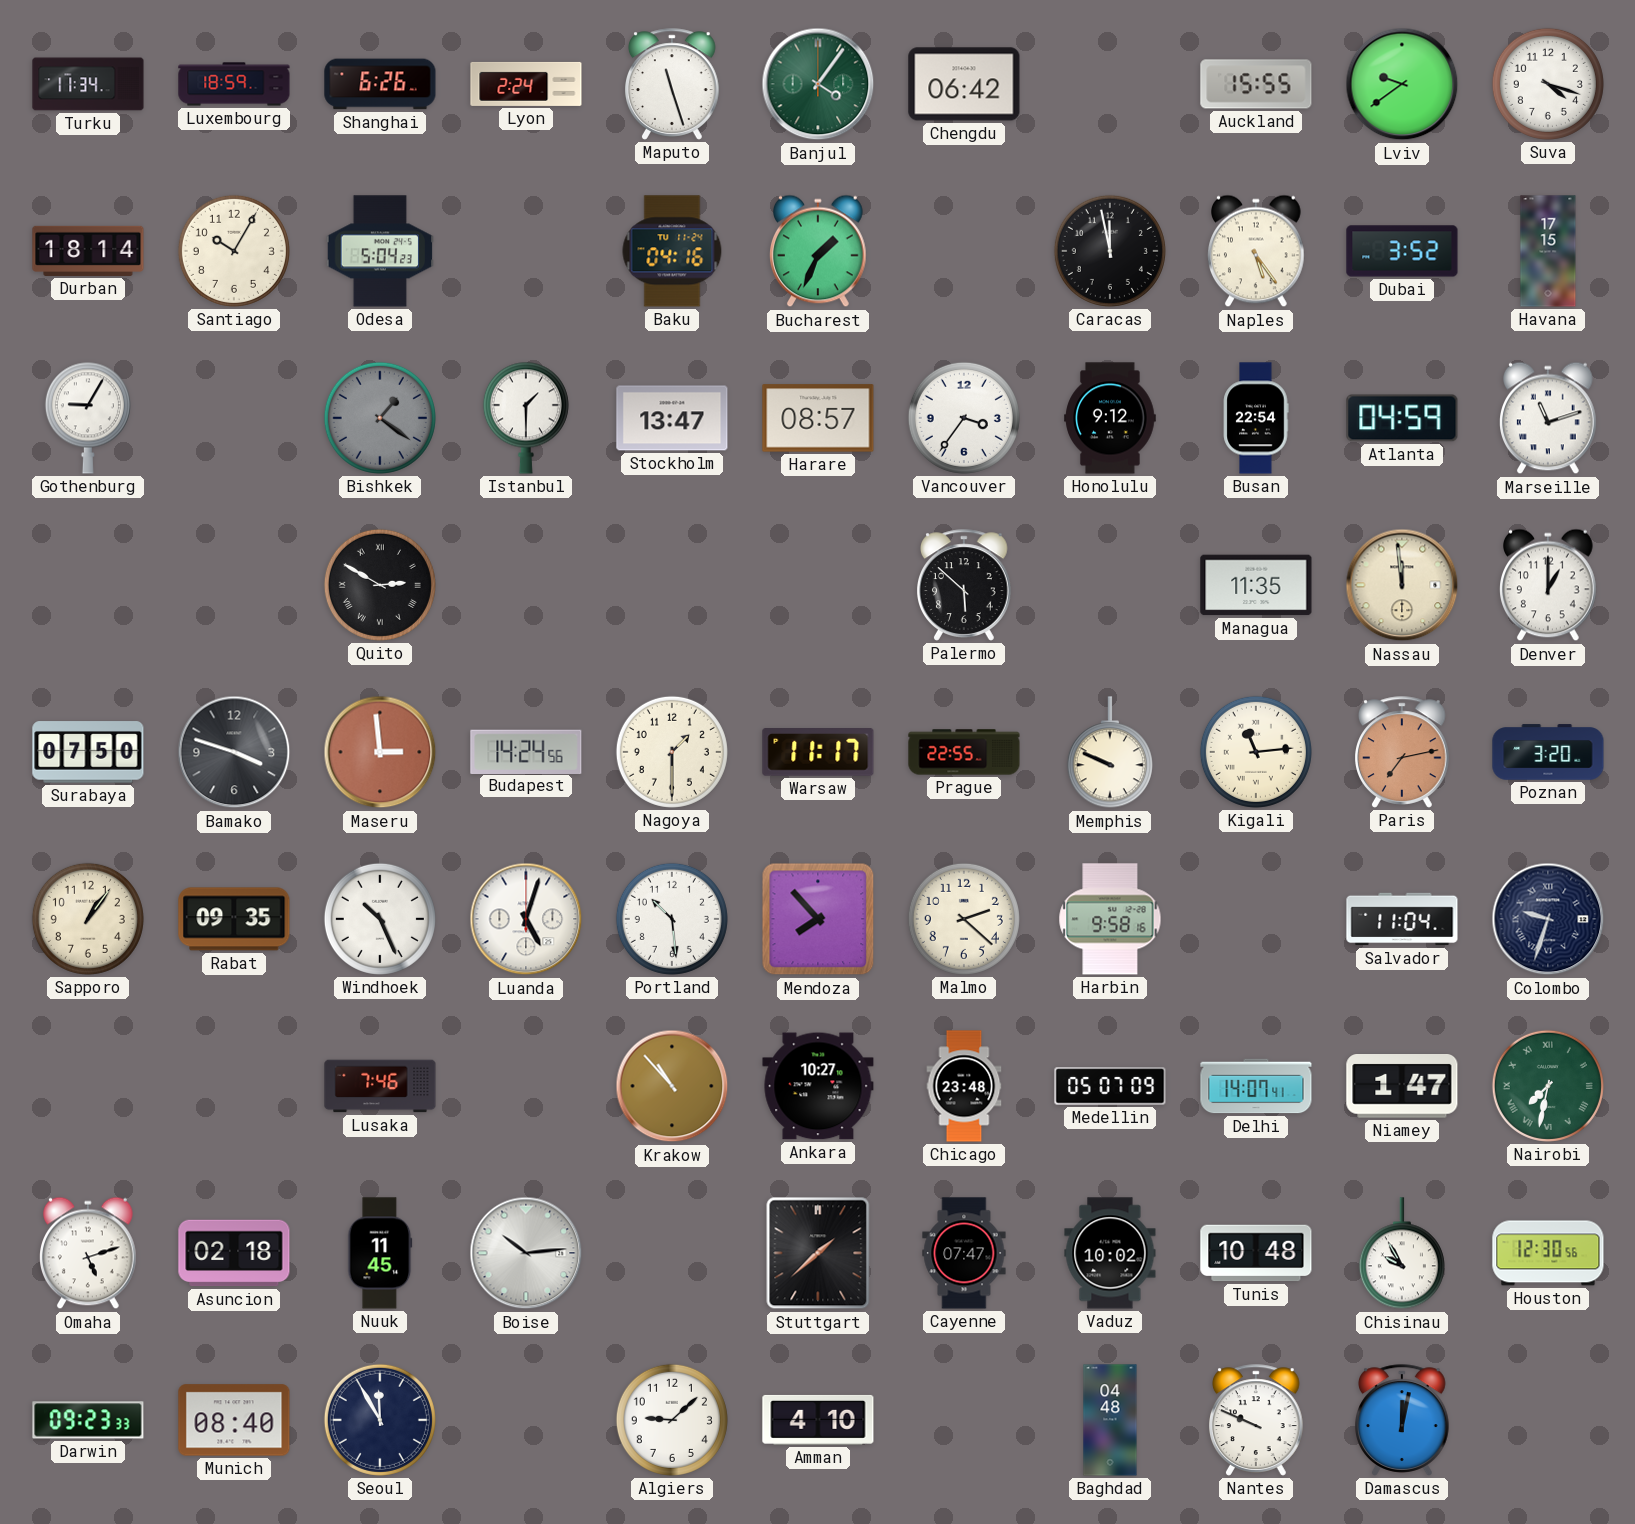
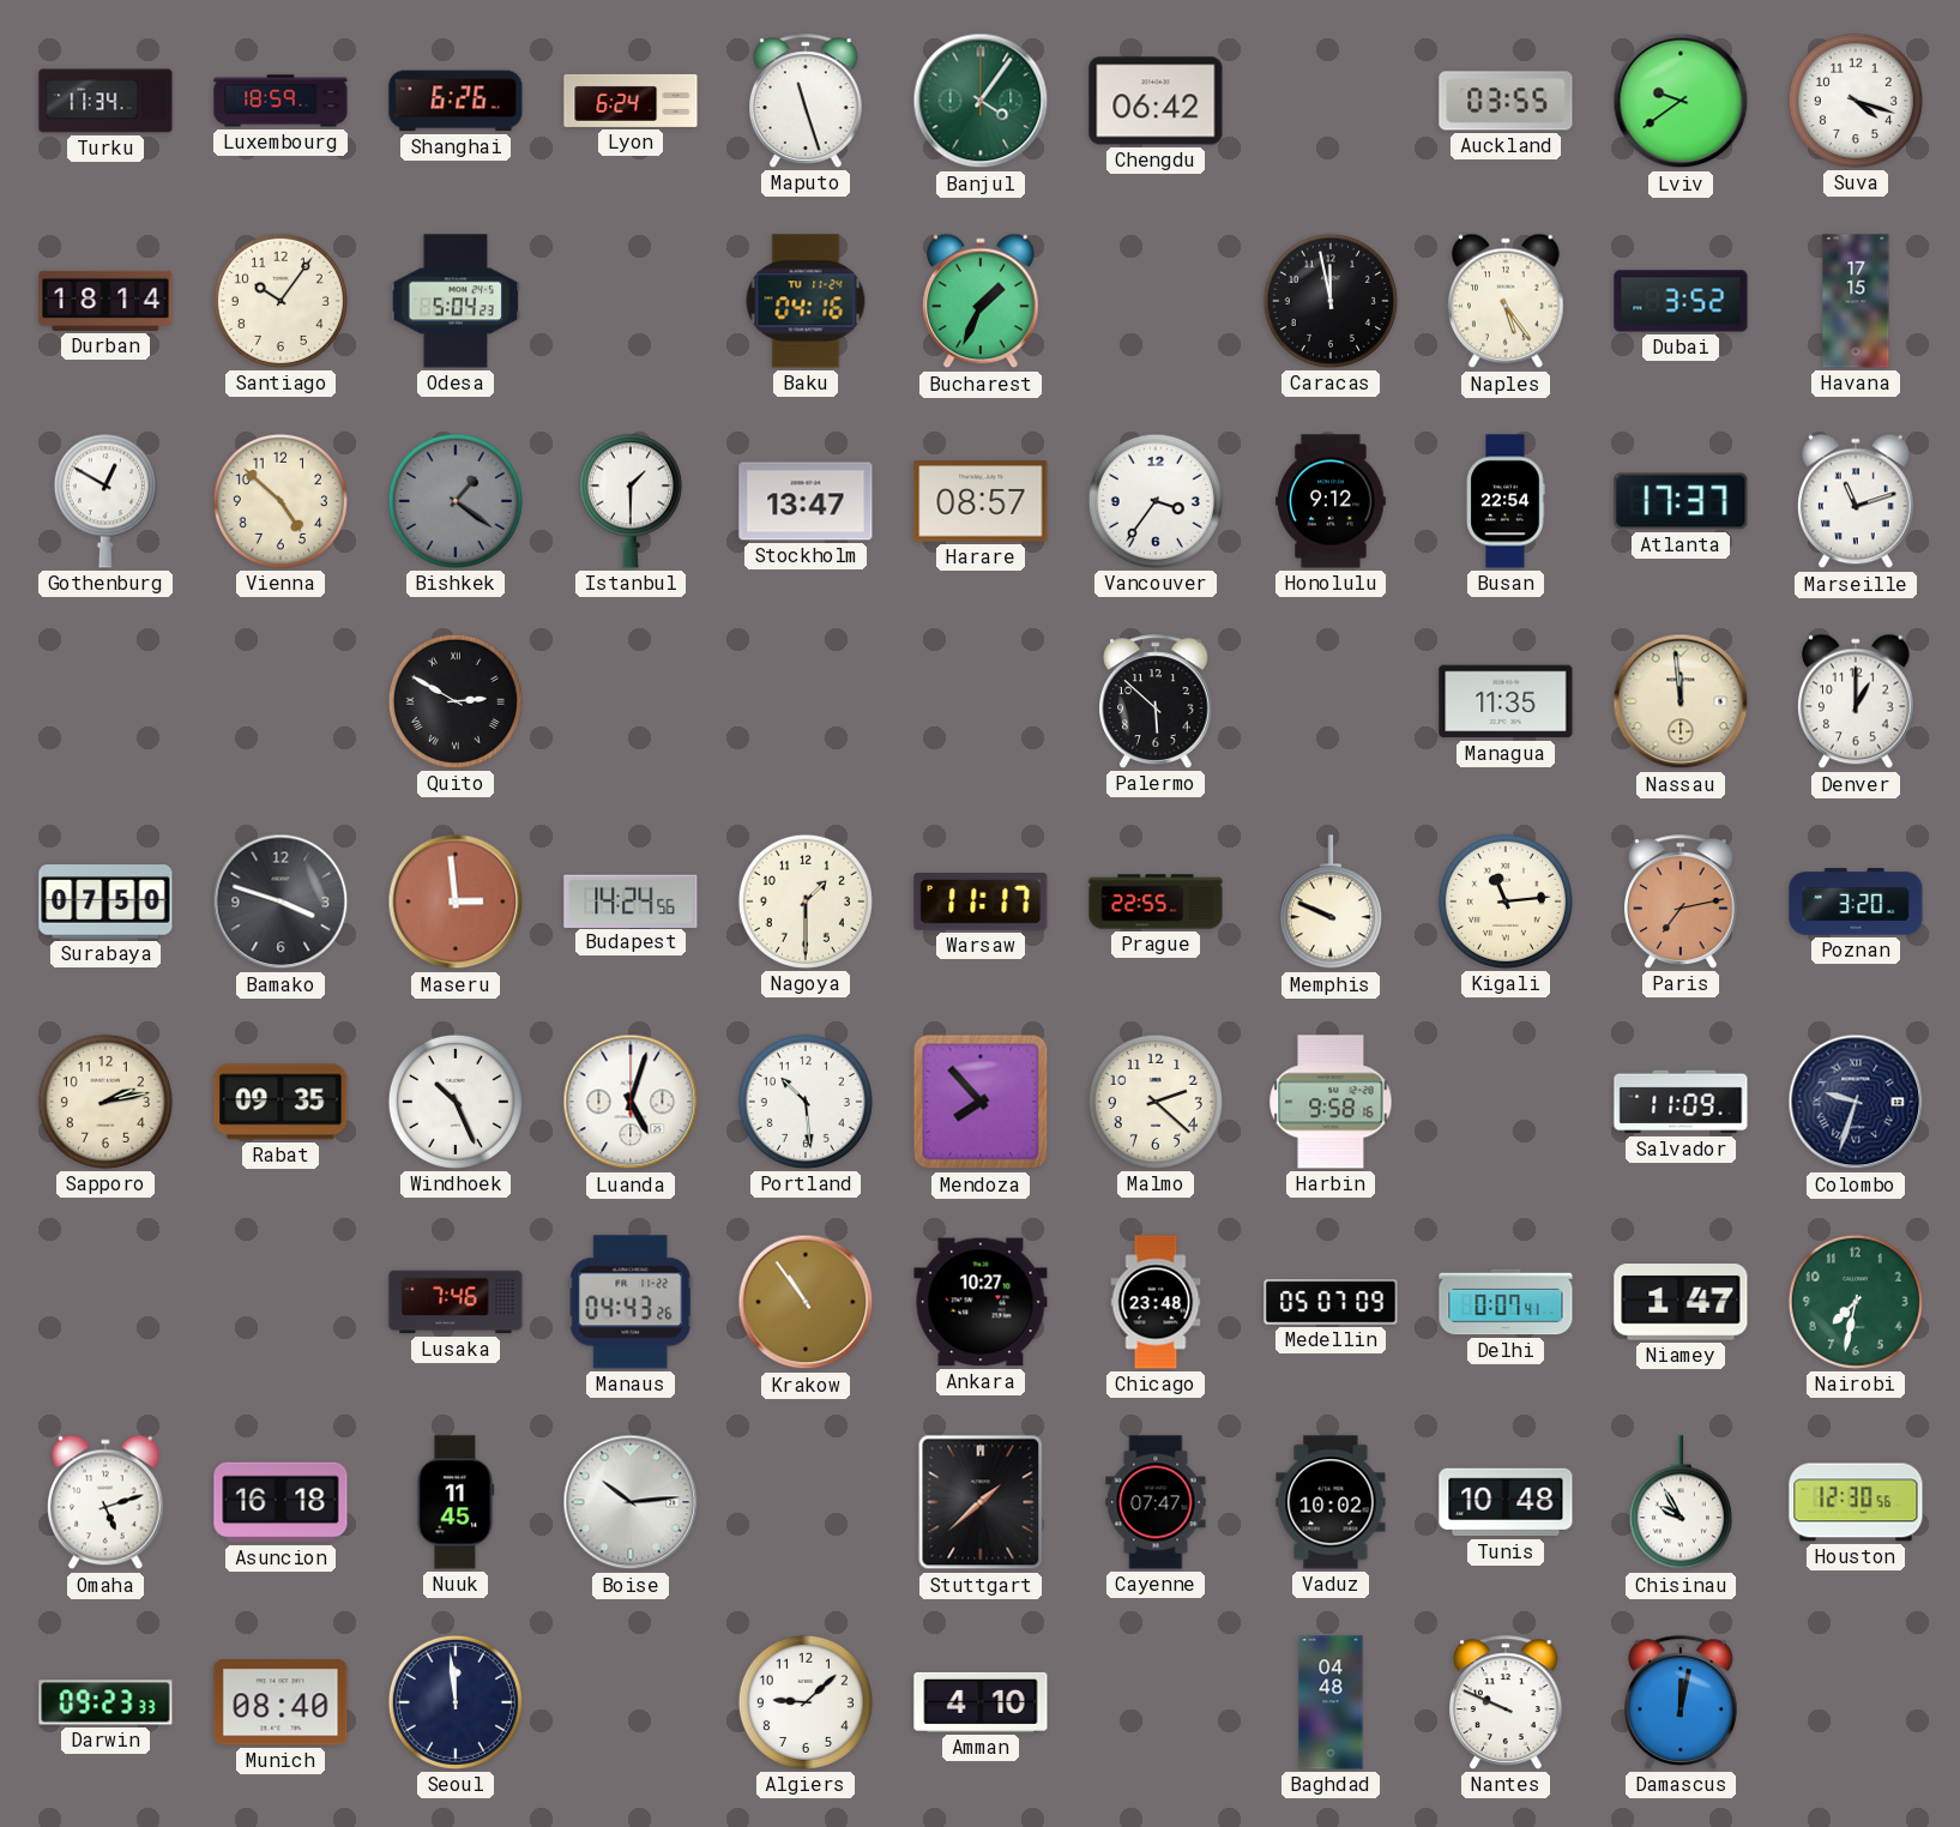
Lyon: 2:24 -> 6:24 (631, 101)
Auckland: 15:55 -> 03:55 (1506, 101)
Santiago: 10:05 -> 10:06 (281, 301)
Gothenburg: 9:05 -> 12:50 (105, 501)
Vienna: none -> 4:52 (281, 501)
Atlanta: 04:59 -> 17:37 (1681, 501)
Sapporo: 1:06 -> 2:13 (105, 1102)
Salvador: 11:04 -> 11:09 (1681, 1102)
Manaus: none -> 04:43 (631, 1302)
Krakow: 10:53 -> 10:54 (806, 1302)
Delhi: 14:07 -> 0:07 (1506, 1302)
Nairobi numerals: Roman -> Arabic (1856, 1302)
Asuncion: 02:18 -> 16:18 (281, 1502)
Seoul: 11:55 -> 11:59 (456, 1702)
